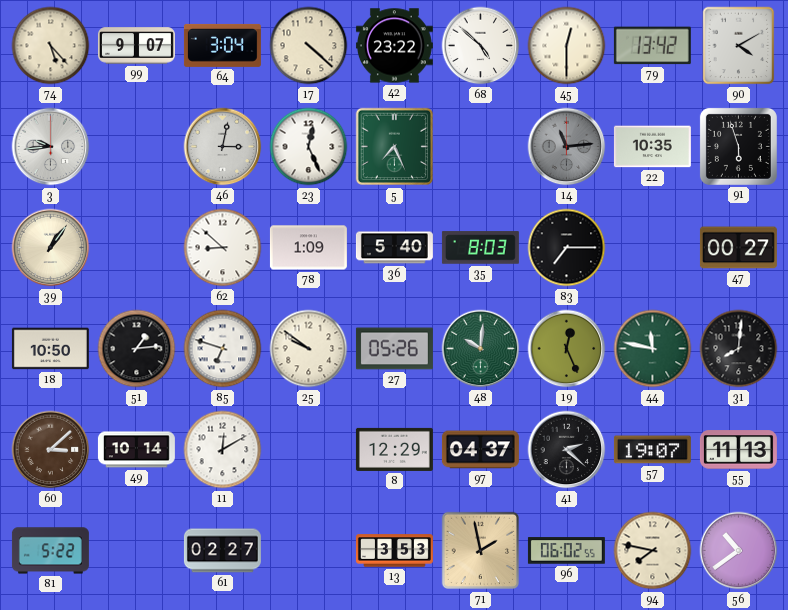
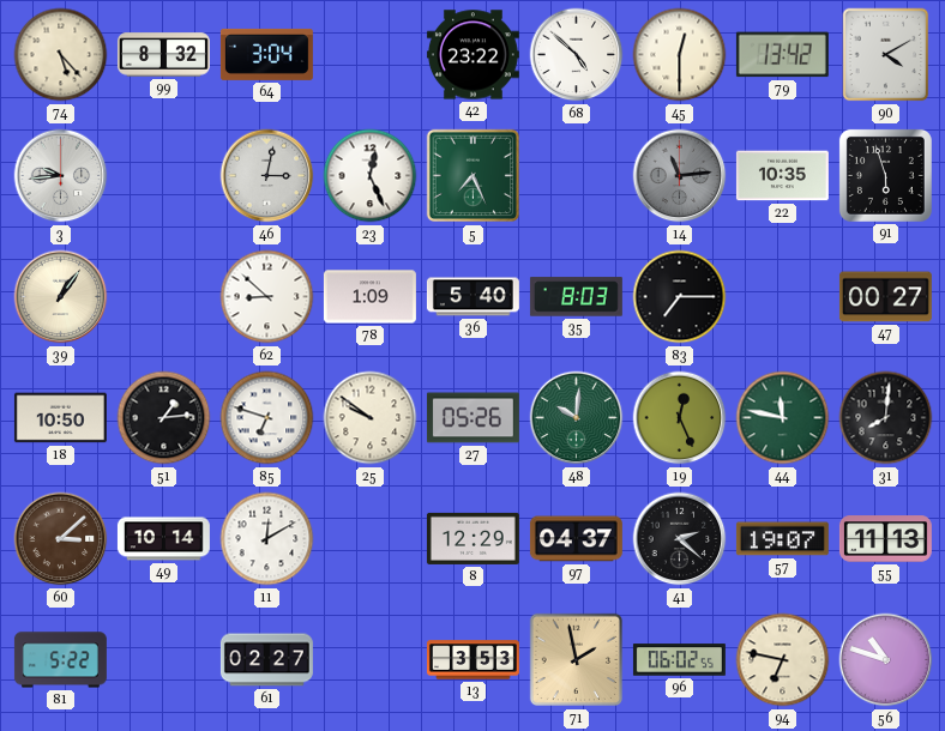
99: 9:07 -> 8:32 (163, 55)
17: 4:22 -> none (309, 46)
94: 7:47 -> 6:47 (783, 660)
56: 10:39 -> 10:48 (886, 660)
